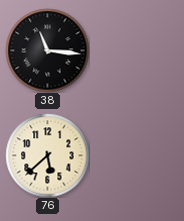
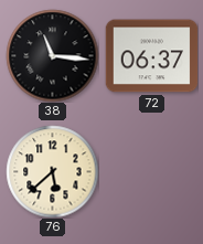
72: none -> 06:37 (151, 56)
